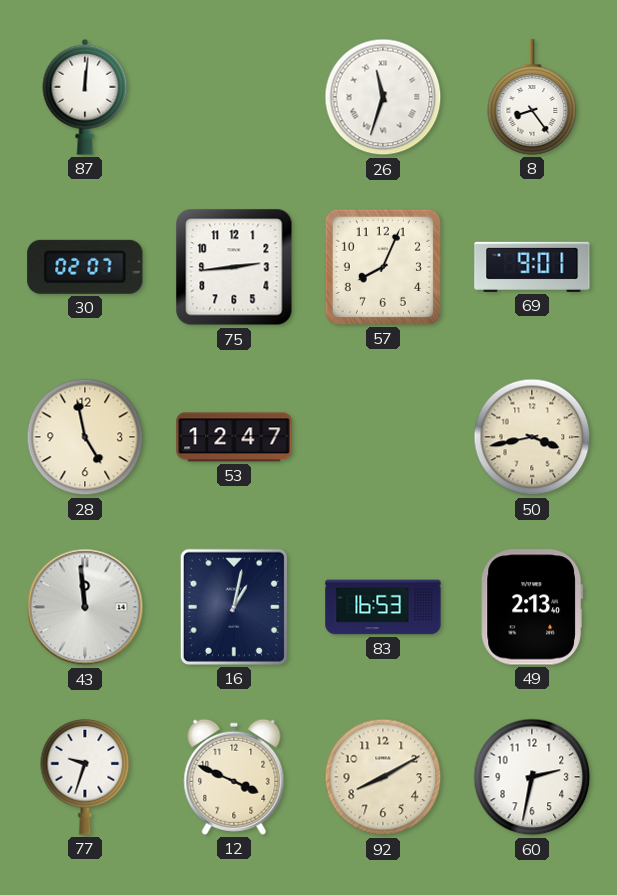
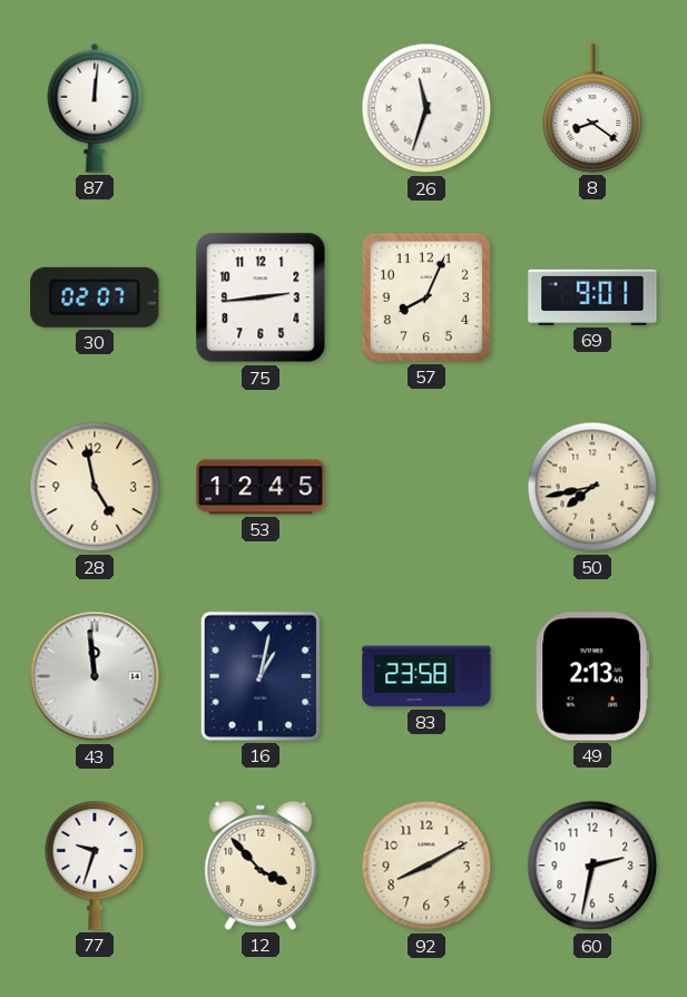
8: 8:24 -> 8:21 (592, 108)
53: 12:47 -> 12:45 (261, 487)
50: 3:43 -> 7:43 (592, 487)
83: 16:53 -> 23:58 (426, 676)
12: 3:49 -> 3:53 (261, 866)
